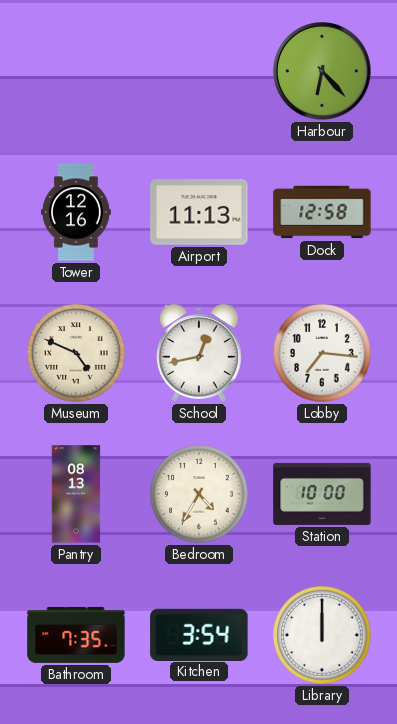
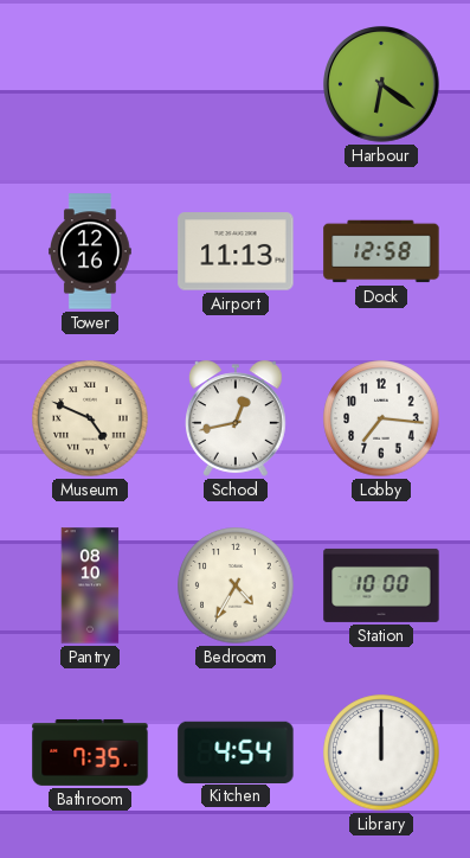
Harbour: 6:23 -> 6:21 (382, 85)
Pantry: 08:13 -> 08:10 (90, 585)
Kitchen: 3:54 -> 4:54 (236, 751)
